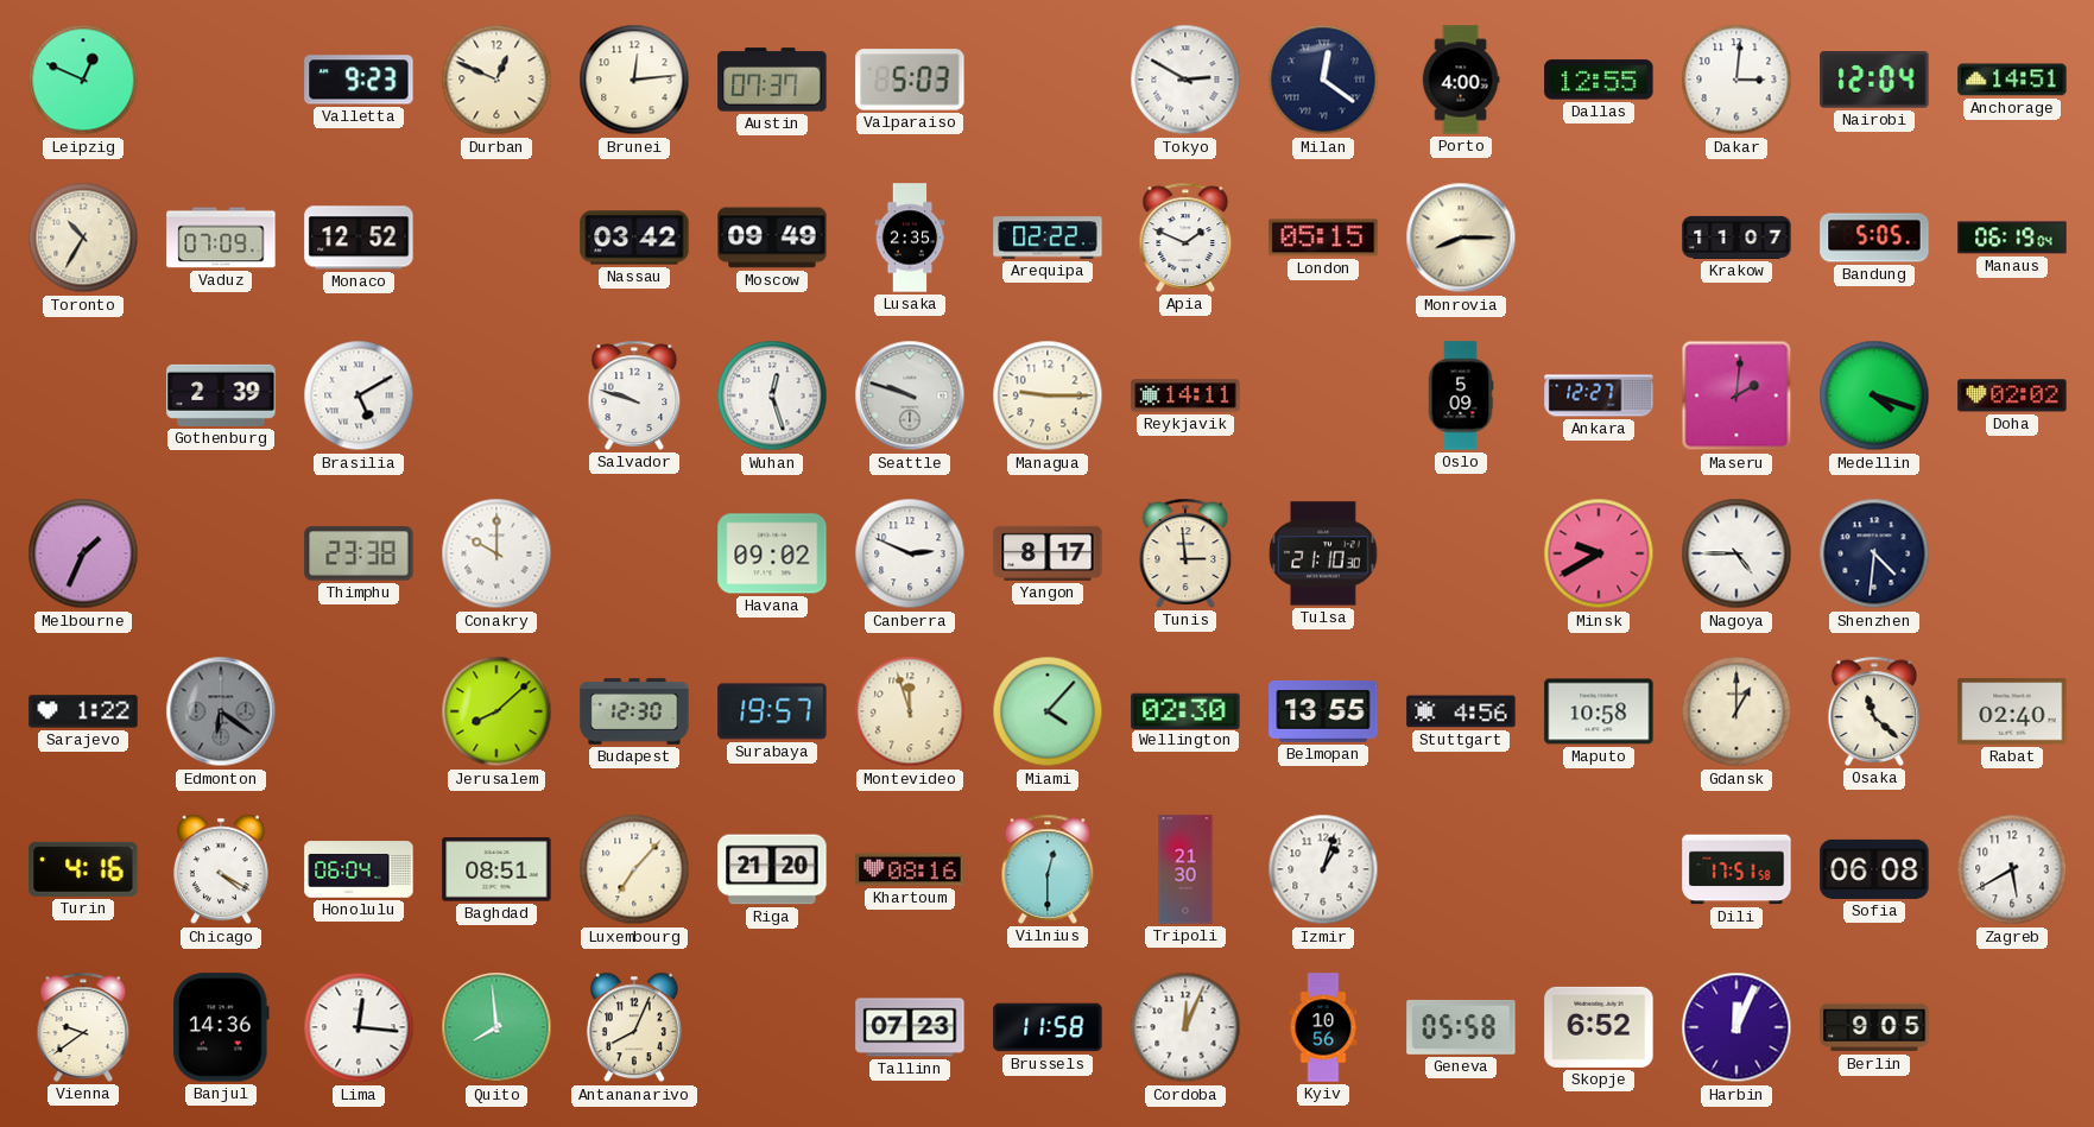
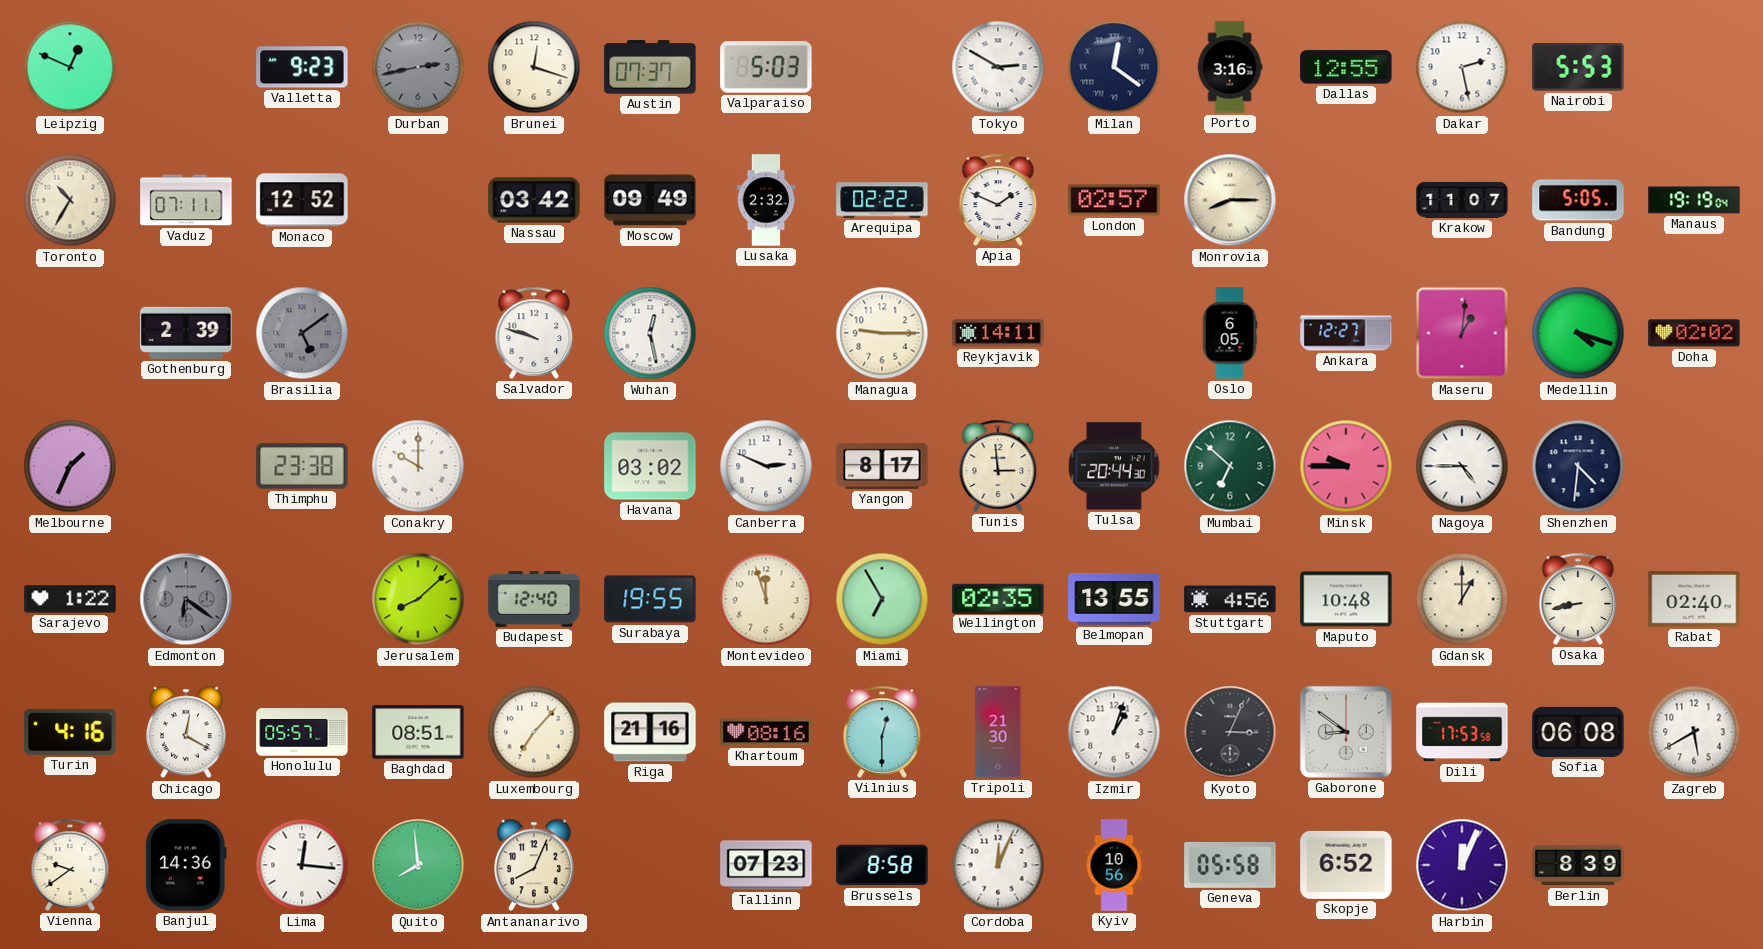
Durban: 12:49 -> 2:43 (418, 67)
Durban dial: cream -> grey (418, 67)
Brunei: 12:14 -> 12:18 (534, 67)
Porto: 4:00 -> 3:16 (1230, 67)
Dakar: 3:01 -> 2:28 (1462, 67)
Nairobi: 12:04 -> 5:53 (1578, 67)
Anchorage: 14:51 -> none (2012, 80)
Vaduz: 07:09 -> 07:11 (186, 200)
Lusaka: 2:35 -> 2:32 (766, 200)
London: 05:15 -> 02:57 (1114, 200)
Manaus: 06:19 -> 19:19 (1694, 200)
Brasilia: 5:10 -> 5:09 (302, 333)
Brasilia dial: white -> grey (302, 333)
Wuhan: 12:27 -> 12:28 (650, 333)
Seattle: 9:48 -> none (910, 395)
Oslo: 5:09 -> 6:05 (1230, 333)
Maseru: 2:01 -> 1:01 (1462, 333)
Havana: 09:02 -> 03:02 (650, 466)
Tulsa: 21:10 -> 20:44 (1114, 466)
Mumbai: none -> 6:52 (1230, 466)
Minsk: 9:40 -> 9:45 (1346, 466)
Budapest: 12:30 -> 12:40 (534, 599)
Surabaya: 19:57 -> 19:55 (650, 599)
Miami: 4:07 -> 6:55 (882, 599)
Wellington: 02:30 -> 02:35 (998, 598)
Maputo: 10:58 -> 10:48 (1346, 599)
Osaka: 11:22 -> 8:43 (1578, 599)
Chicago: 4:20 -> 12:20 (186, 732)
Honolulu: 06:04 -> 05:57 (302, 732)
Riga: 21:20 -> 21:16 (650, 732)
Kyoto: none -> 3:04 (1230, 732)
Gaborone: none -> 8:51 (1346, 732)
Dili: 17:51 -> 17:53 (1462, 732)
Brussels: 11:58 -> 8:58 (882, 865)
Berlin: 9:05 -> 8:39 (1578, 865)
